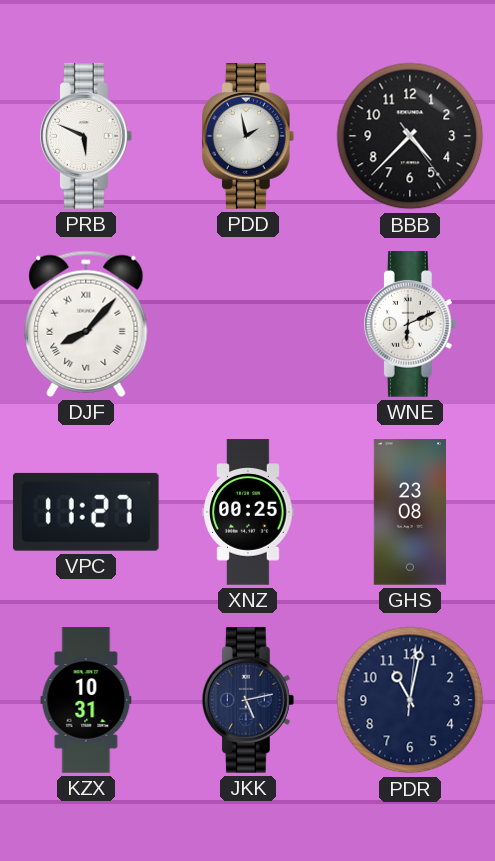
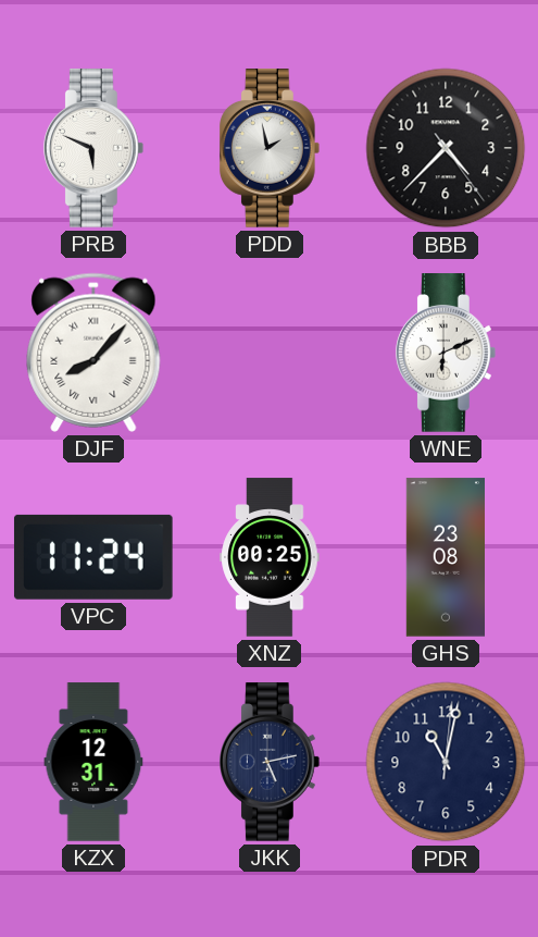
VPC: 11:27 -> 11:24 (93, 557)
KZX: 10:31 -> 12:31 (93, 762)
